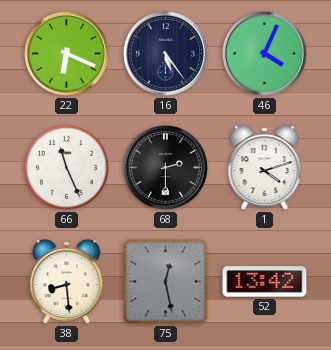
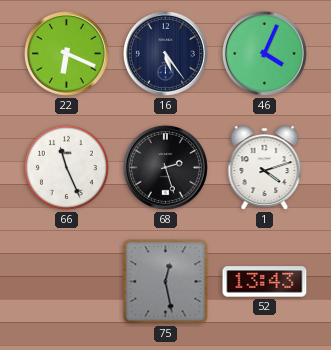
68: 2:30 -> 2:27 (165, 167)
38: 8:29 -> none (67, 282)
52: 13:42 -> 13:43 (265, 282)
